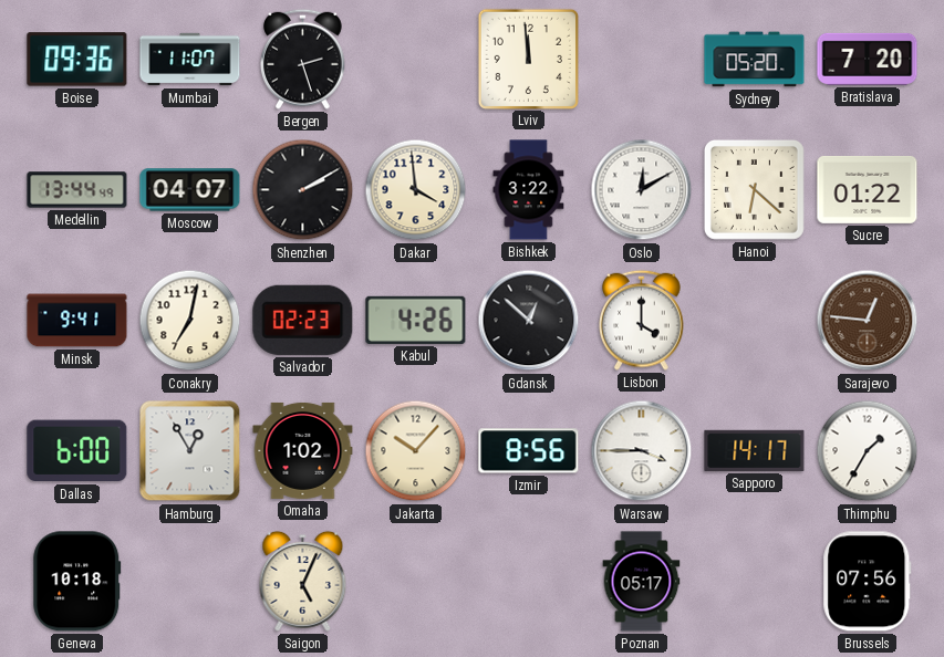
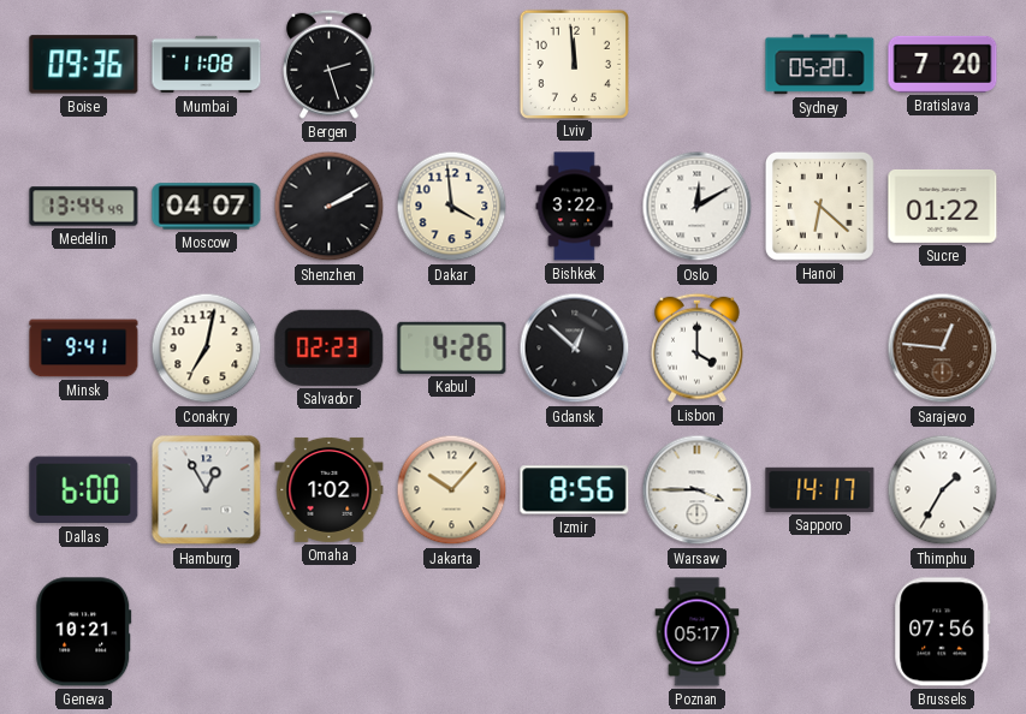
Mumbai: 11:07 -> 11:08 (207, 65)
Geneva: 10:18 -> 10:21 (84, 632)
Saigon: 5:04 -> none (303, 581)
